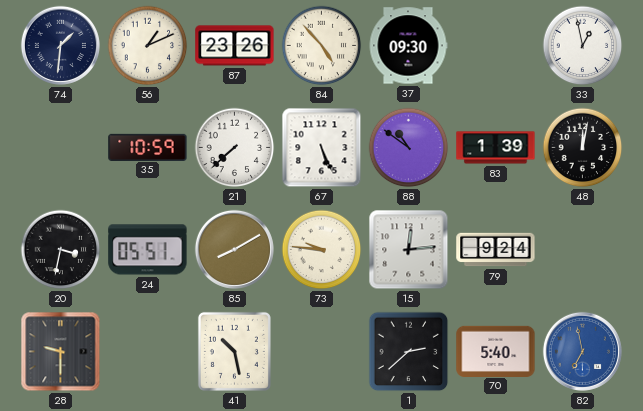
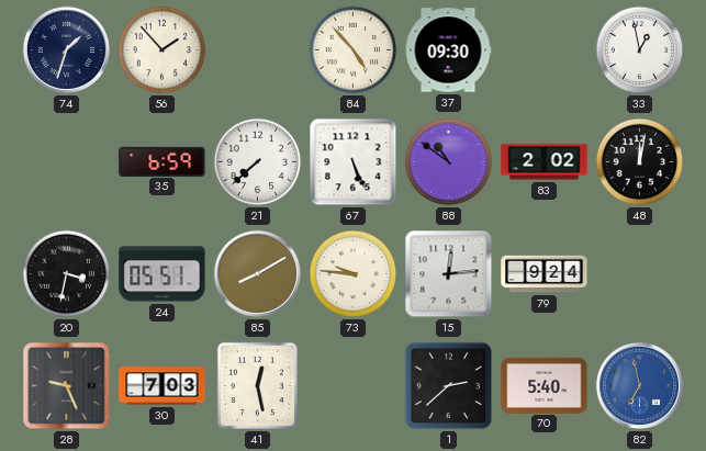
74: 1:31 -> 1:33 (66, 49)
56: 1:11 -> 1:53 (163, 50)
87: 23:26 -> none (235, 46)
35: 10:59 -> 6:59 (163, 161)
83: 1:39 -> 2:02 (545, 162)
28: 9:30 -> 9:26 (67, 386)
30: none -> 7:03 (163, 386)
41: 10:28 -> 12:28 (257, 385)
